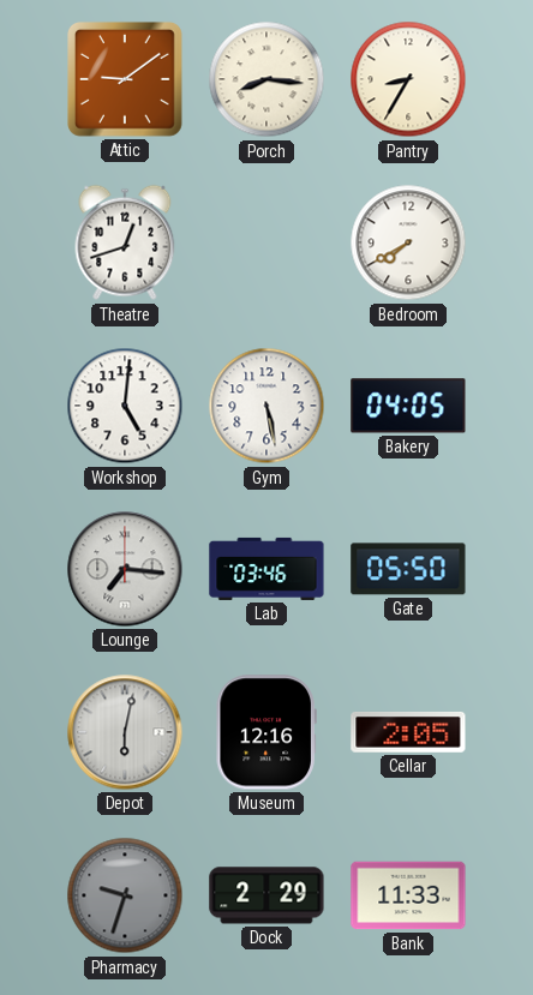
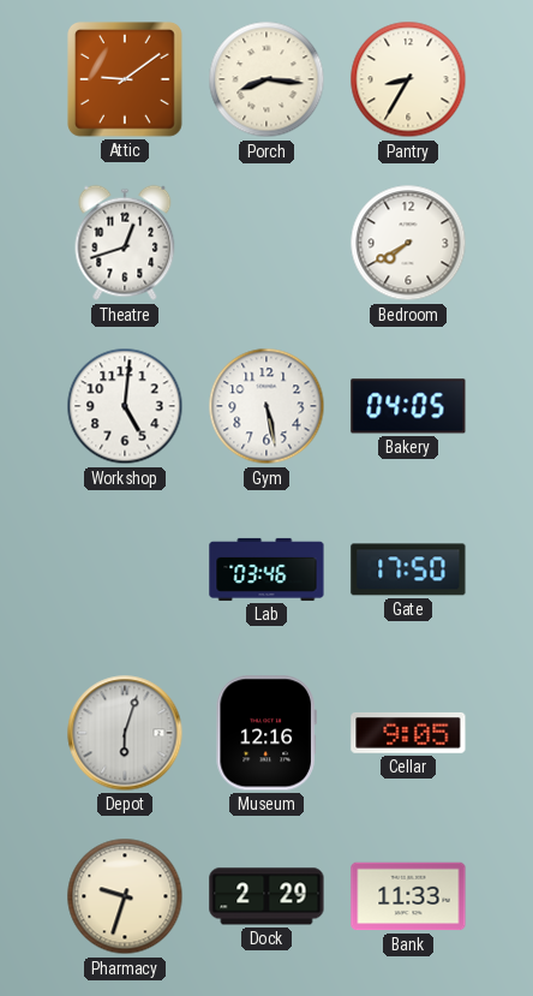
Lounge: 7:16 -> none (125, 569)
Gate: 05:50 -> 17:50 (408, 569)
Depot: 6:02 -> 6:03 (125, 733)
Cellar: 2:05 -> 9:05 (408, 733)
Pharmacy dial: grey -> cream (125, 896)
